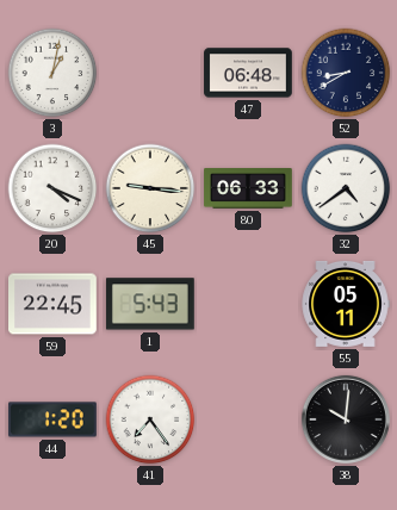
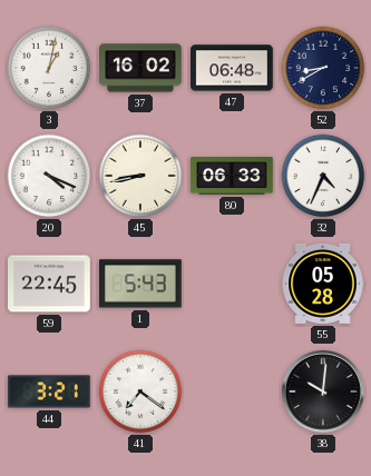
37: none -> 16:02 (140, 68)
45: 9:16 -> 8:43 (140, 176)
32: 4:39 -> 4:34 (323, 176)
55: 05:11 -> 05:28 (323, 284)
44: 1:20 -> 3:21 (49, 391)
41: 7:24 -> 7:21 (140, 391)
